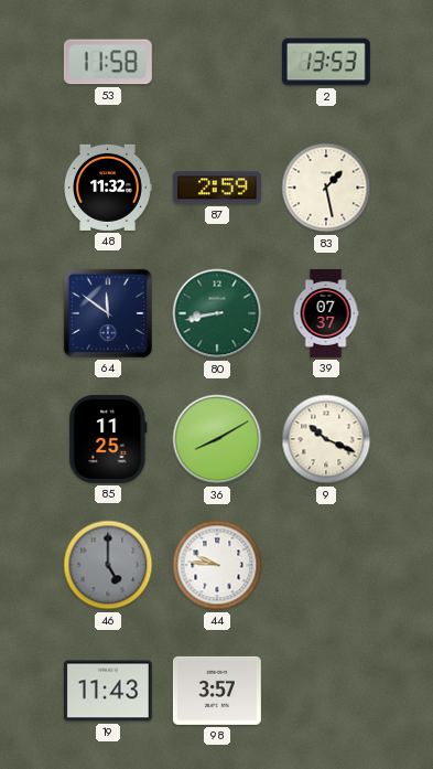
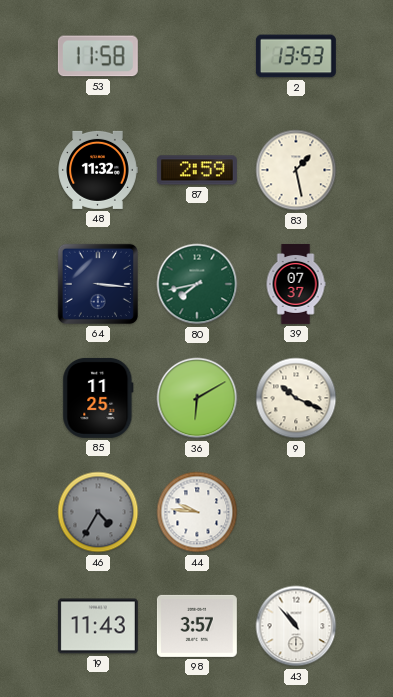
64: 11:51 -> 3:16 (98, 284)
80: 8:43 -> 7:43 (197, 284)
36: 8:10 -> 6:10 (197, 398)
46: 5:00 -> 4:35 (98, 512)
43: none -> 10:53 (296, 626)
